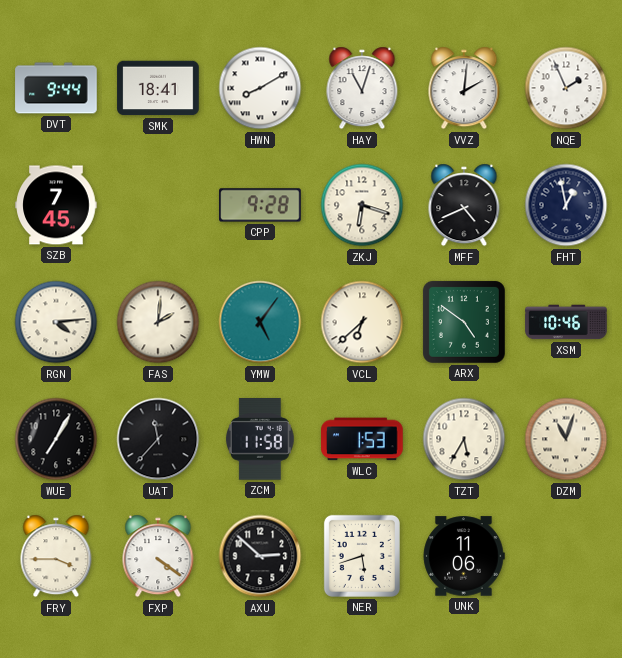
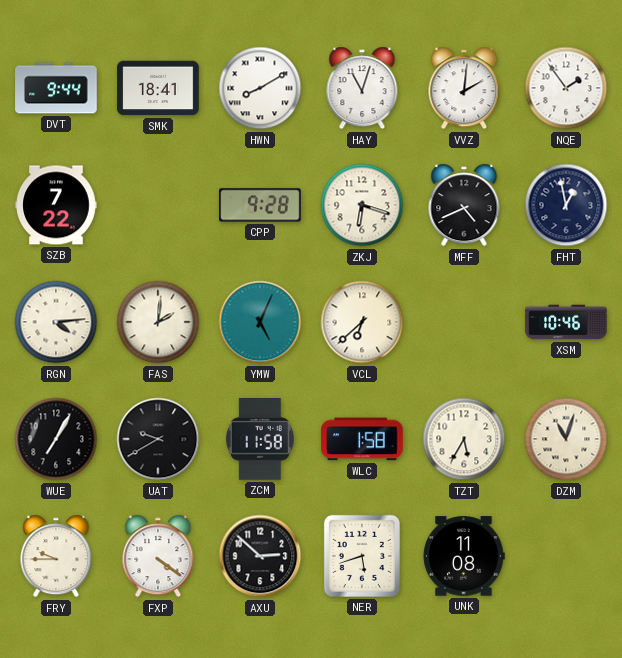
NQE: 1:56 -> 1:54 (566, 88)
SZB: 7:45 -> 7:22 (56, 205)
YMW: 5:06 -> 5:04 (260, 322)
ARX: 4:51 -> none (464, 322)
UAT: 11:37 -> 9:40 (158, 439)
WLC: 1:53 -> 1:58 (362, 439)
FRY: 3:45 -> 9:45 (56, 556)
UNK: 11:06 -> 11:08 (464, 556)
